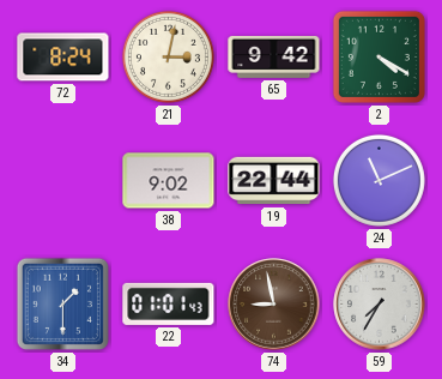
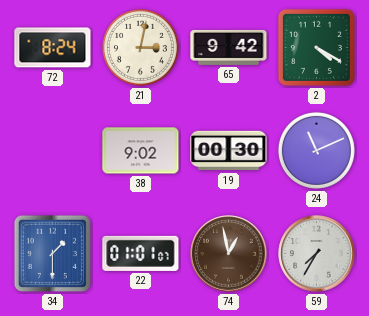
19: 22:44 -> 00:30 (229, 151)
22: 01:01:43 -> 01:01:07 (141, 253)
74: 8:58 -> 12:58 (229, 254)
